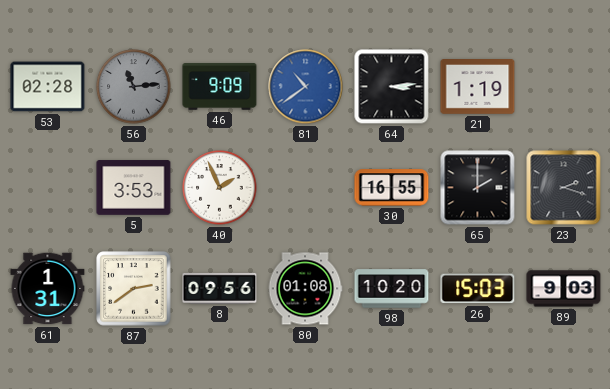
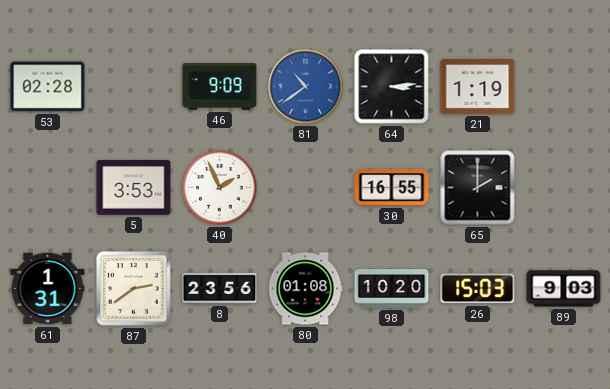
56: 11:14 -> none (134, 87)
23: 2:18 -> none (564, 188)
8: 09:56 -> 23:56 (220, 288)
